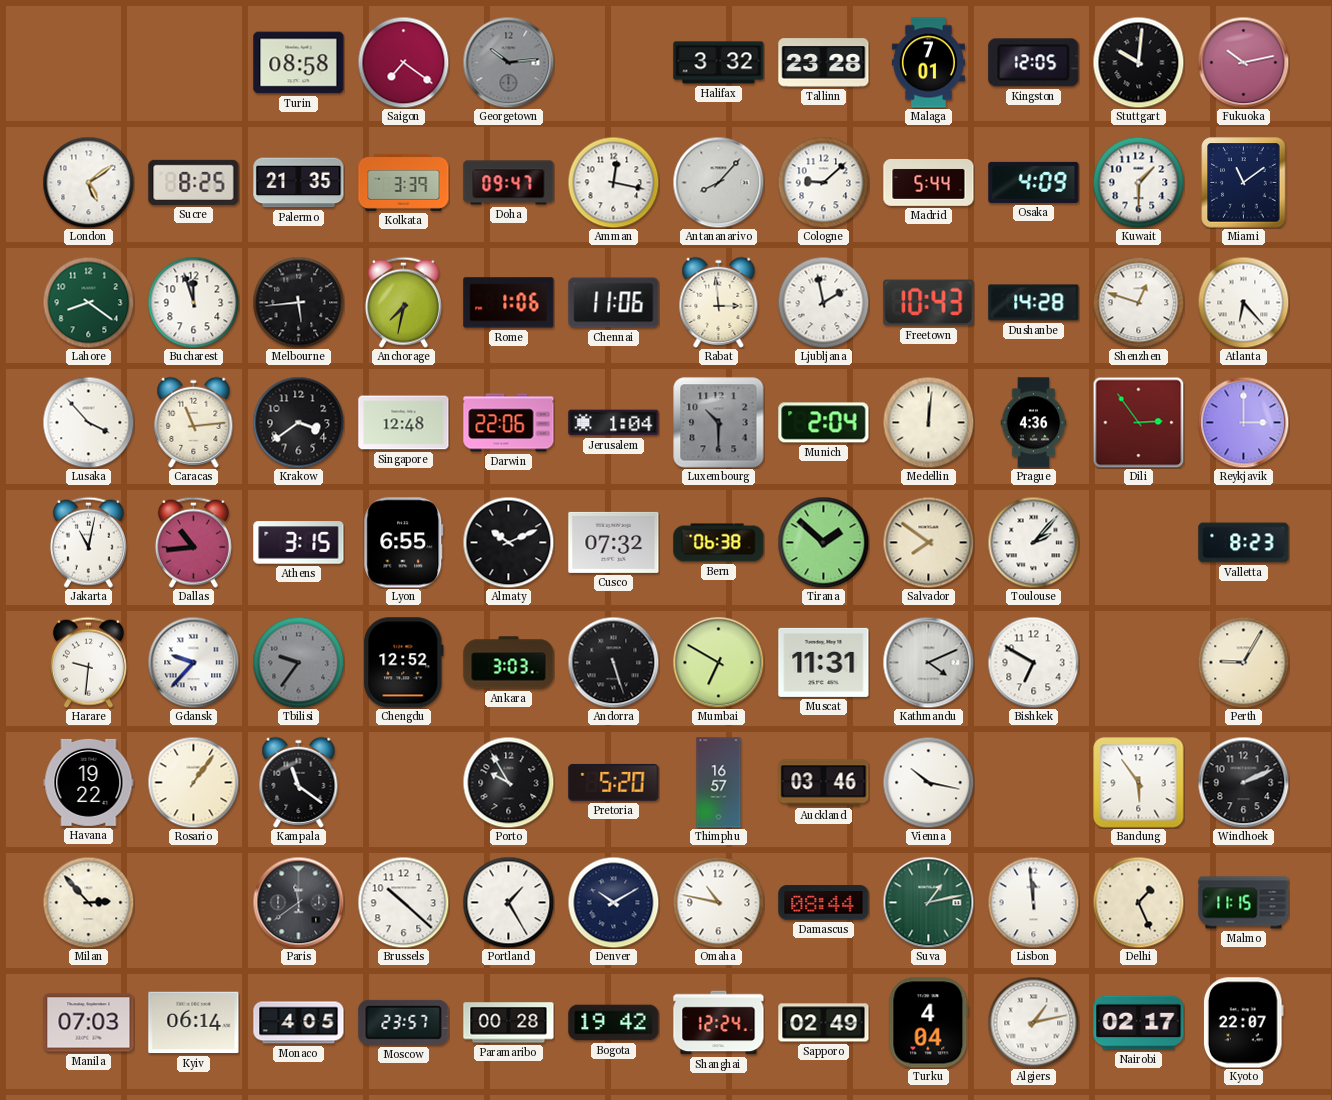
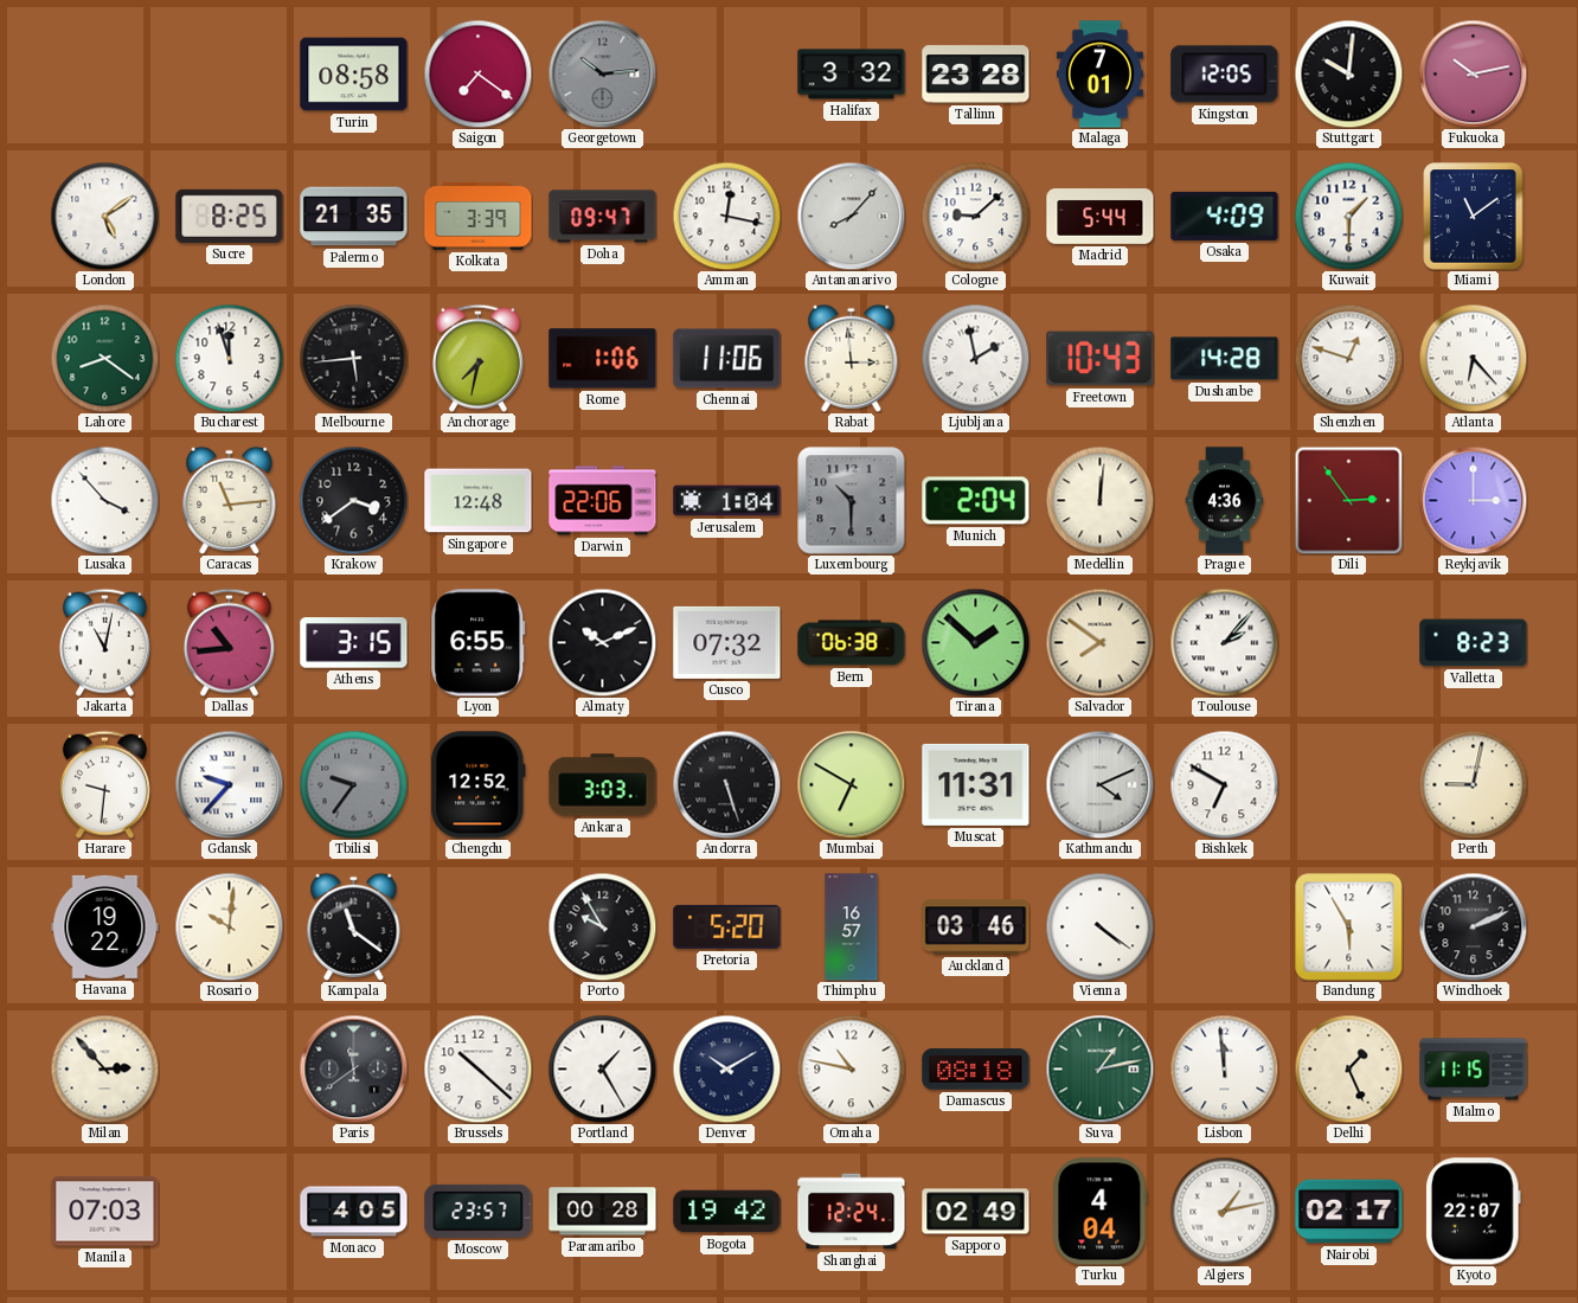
Perth: 9:05 -> 9:02 (1473, 784)
Rosario: 1:06 -> 10:01 (229, 926)
Vienna: 10:17 -> 4:21 (1099, 926)
Bandung: 5:54 -> 5:55 (1349, 927)
Damascus: 08:44 -> 08:18 (976, 1070)
Kyiv: 06:14 -> none (194, 1023)
